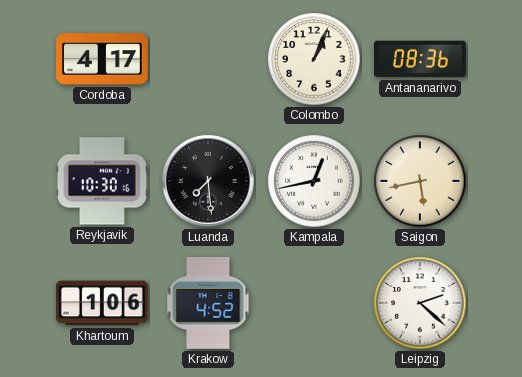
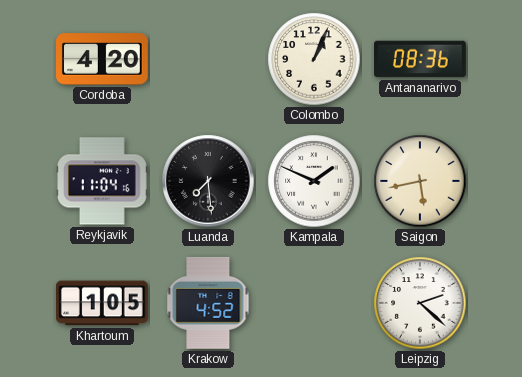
Cordoba: 4:17 -> 4:20 (103, 59)
Reykjavik: 10:30 -> 11:04 (103, 181)
Kampala: 12:43 -> 1:49 (314, 181)
Khartoum: 1:06 -> 1:05 (102, 303)
